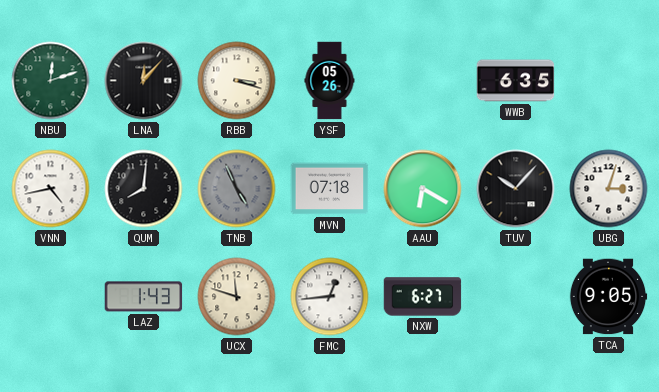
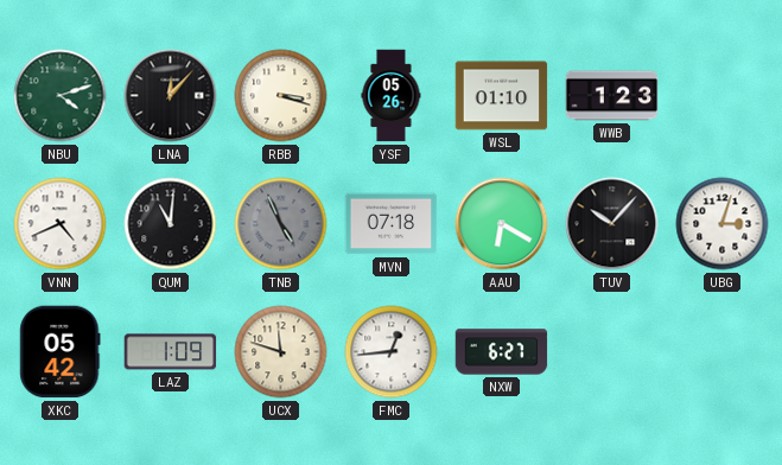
NBU: 12:12 -> 4:12 (61, 96)
WSL: none -> 01:10 (502, 96)
WWB: 6:35 -> 1:23 (612, 96)
VNN: 4:43 -> 4:41 (61, 224)
QUM: 8:01 -> 11:01 (171, 224)
XKC: none -> 05:42 (61, 352)
LAZ: 1:43 -> 1:09 (171, 352)
TCA: 9:05 -> none (608, 297)
